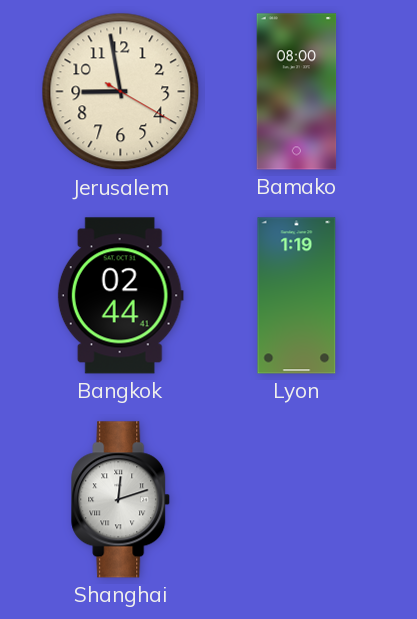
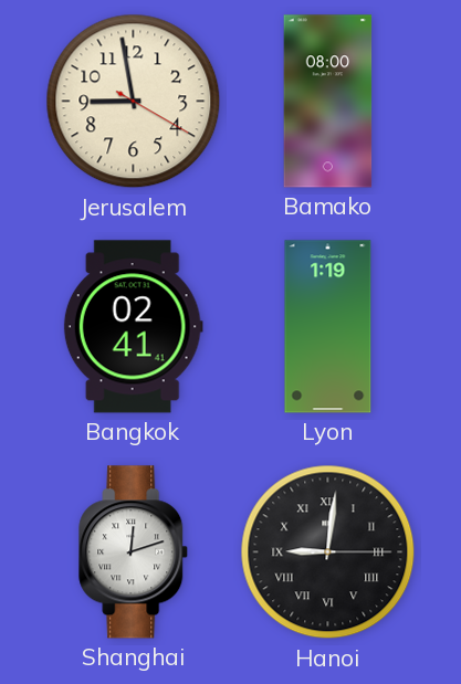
Bangkok: 02:44 -> 02:41 (133, 327)
Hanoi: none -> 9:01 (328, 553)
